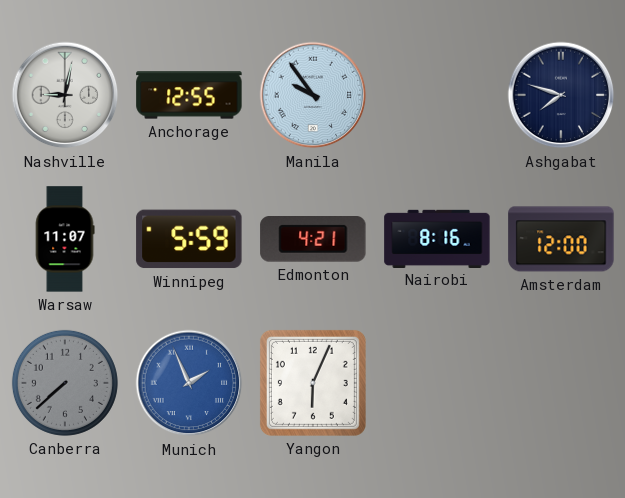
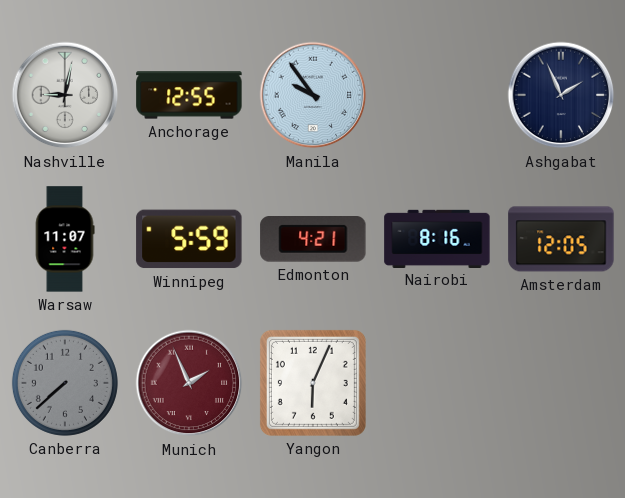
Ashgabat: 7:48 -> 1:56 (561, 95)
Amsterdam: 12:00 -> 12:05 (561, 239)
Munich dial: blue -> burgundy (189, 383)
